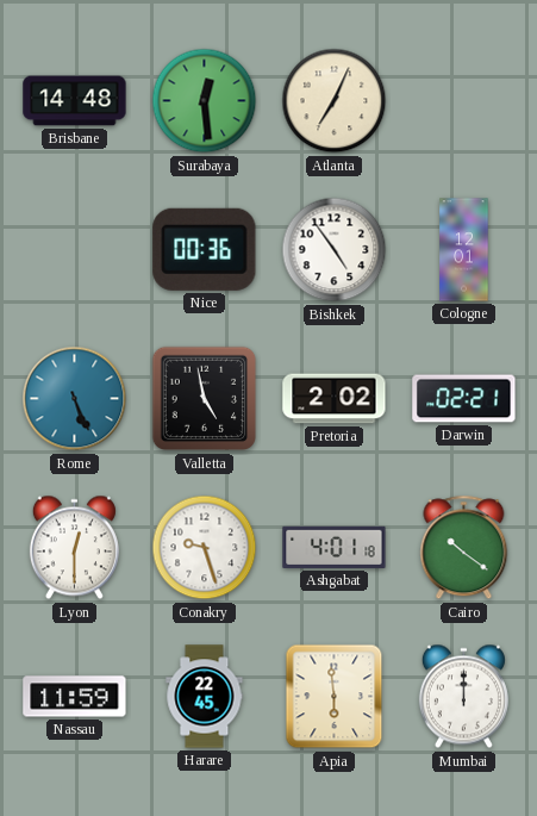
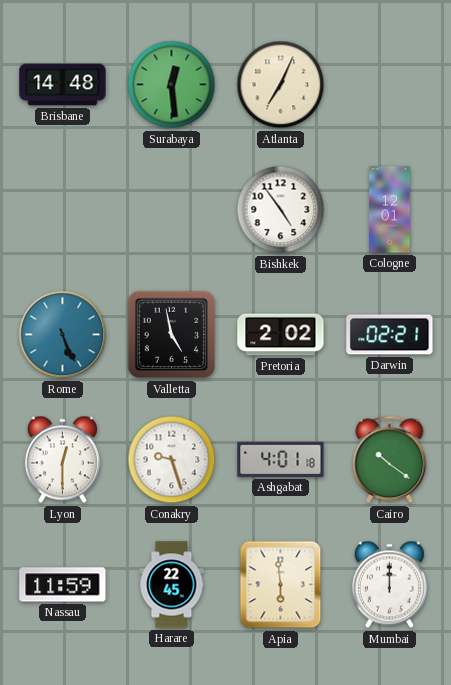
Nice: 00:36 -> none (205, 249)
